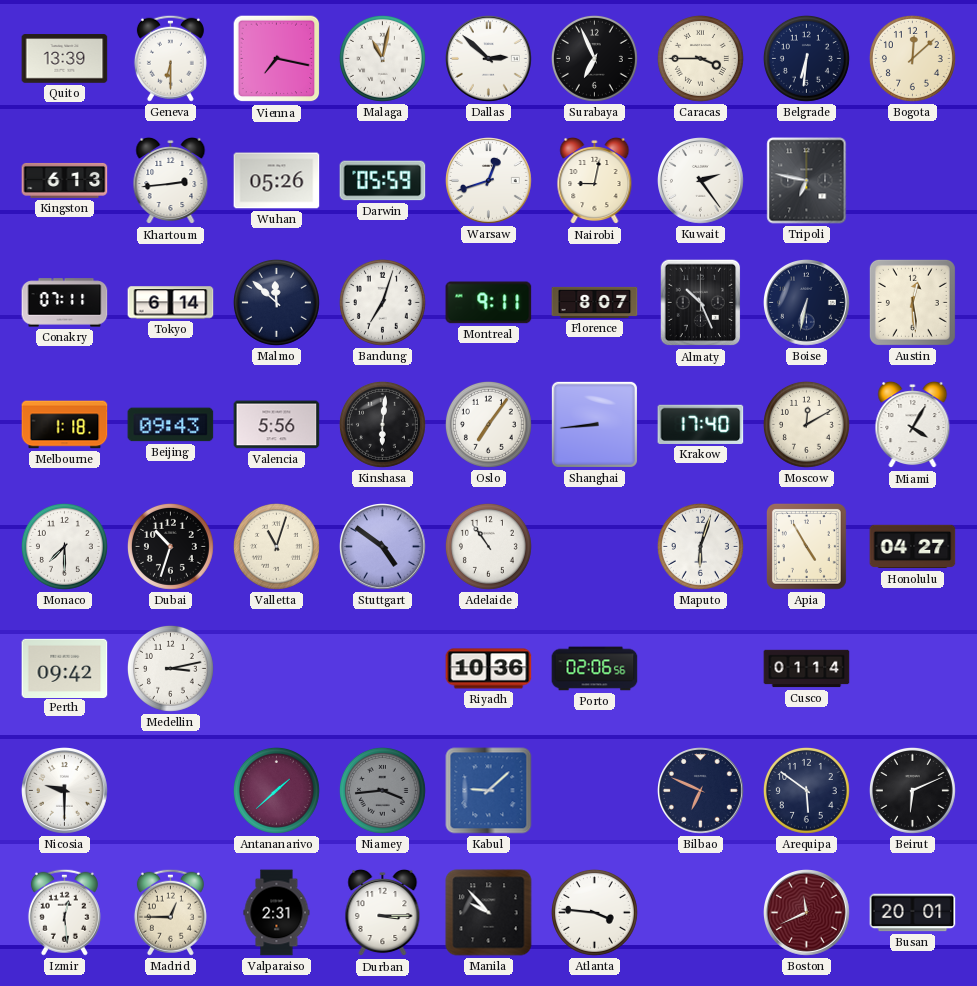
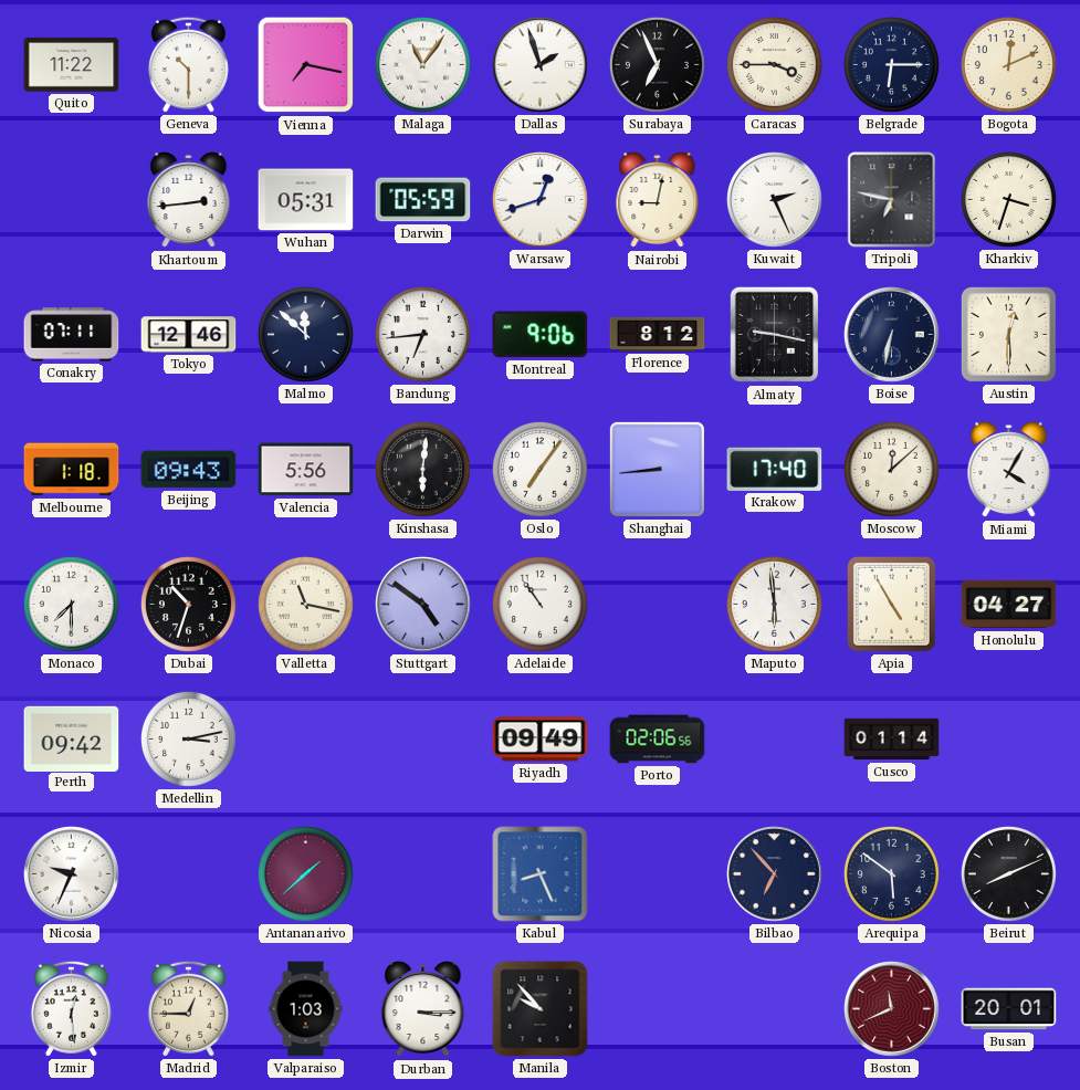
Quito: 13:39 -> 11:22 (72, 65)
Geneva: 6:30 -> 10:30 (188, 64)
Malaga: 11:02 -> 11:06 (422, 64)
Dallas: 2:52 -> 1:57 (541, 65)
Belgrade: 6:31 -> 6:15 (891, 64)
Bogota: 12:08 -> 12:11 (1008, 64)
Kingston: 6:13 -> none (65, 180)
Wuhan: 05:26 -> 05:31 (306, 200)
Kuwait: 2:24 -> 2:26 (775, 200)
Kharkiv: none -> 3:33 (1008, 199)
Tokyo: 6:14 -> 12:46 (189, 335)
Bandung: 7:03 -> 6:44 (422, 334)
Montreal: 9:11 -> 9:06 (541, 335)
Florence: 8:07 -> 8:12 (658, 334)
Almaty: 10:26 -> 9:17 (775, 335)
Austin: 12:29 -> 12:30 (1008, 334)
Moscow: 12:10 -> 12:08 (891, 469)
Valletta: 11:03 -> 11:17 (305, 604)
Maputo: 6:03 -> 5:59 (774, 604)
Riyadh: 10:36 -> 09:49 (541, 740)
Nicosia: 9:30 -> 9:34 (72, 874)
Niamey: 3:44 -> none (382, 790)
Kabul: 9:08 -> 8:26 (541, 874)
Bilbao: 6:49 -> 6:53 (775, 874)
Beirut: 6:11 -> 8:11 (1008, 873)
Valparaiso: 2:31 -> 1:03 (306, 1009)
Atlanta: 3:46 -> none (594, 912)
